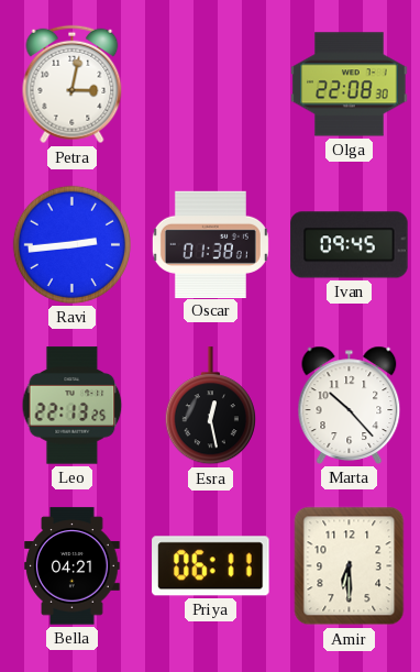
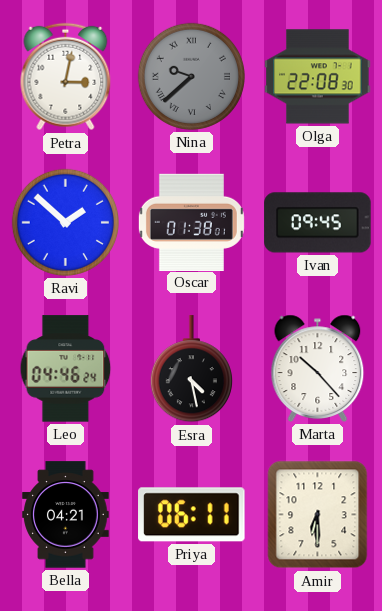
Nina: none -> 9:38 (191, 76)
Ravi: 2:44 -> 1:52 (65, 222)
Leo: 22:13 -> 04:46 (66, 369)
Esra: 12:28 -> 4:28 (191, 369)
